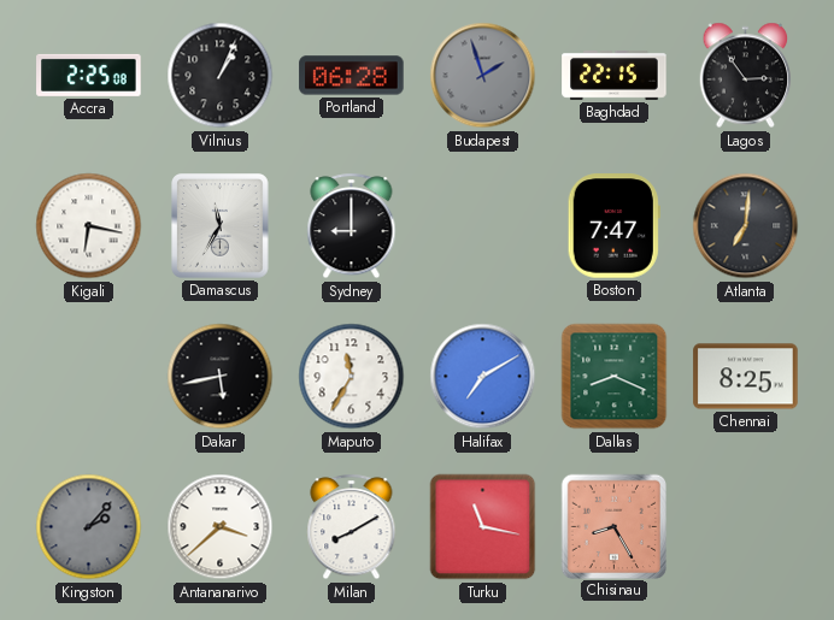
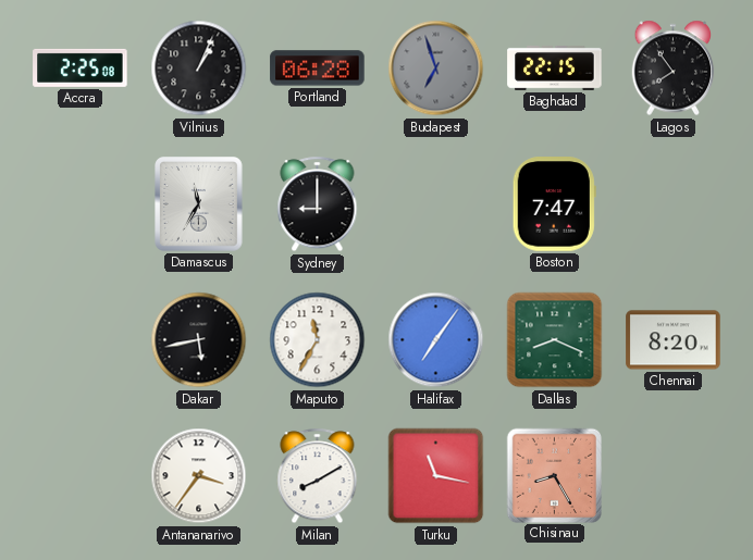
Budapest: 1:57 -> 6:57 (436, 69)
Lagos: 2:54 -> 7:54 (674, 69)
Kigali: 6:17 -> none (89, 226)
Atlanta: 7:01 -> none (746, 226)
Halifax: 7:10 -> 7:06 (436, 340)
Chennai: 8:25 -> 8:20 (674, 340)
Kingston: 2:07 -> none (89, 527)
Antananarivo: 3:38 -> 3:36 (199, 476)
